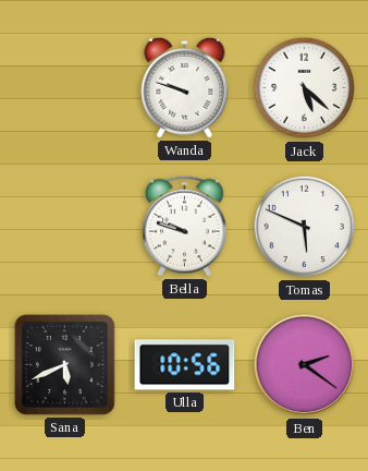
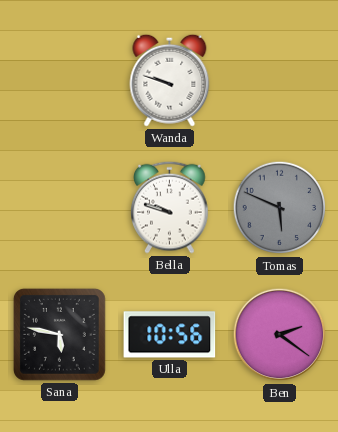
Jack: 5:22 -> none (305, 88)
Tomas dial: white -> grey (280, 208)
Sana: 5:41 -> 5:47 (59, 334)
